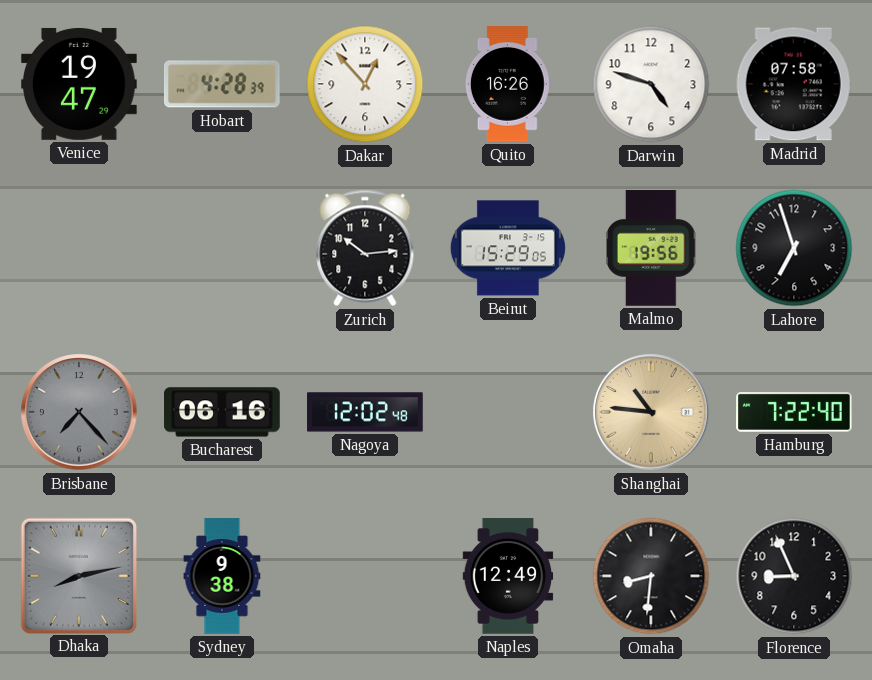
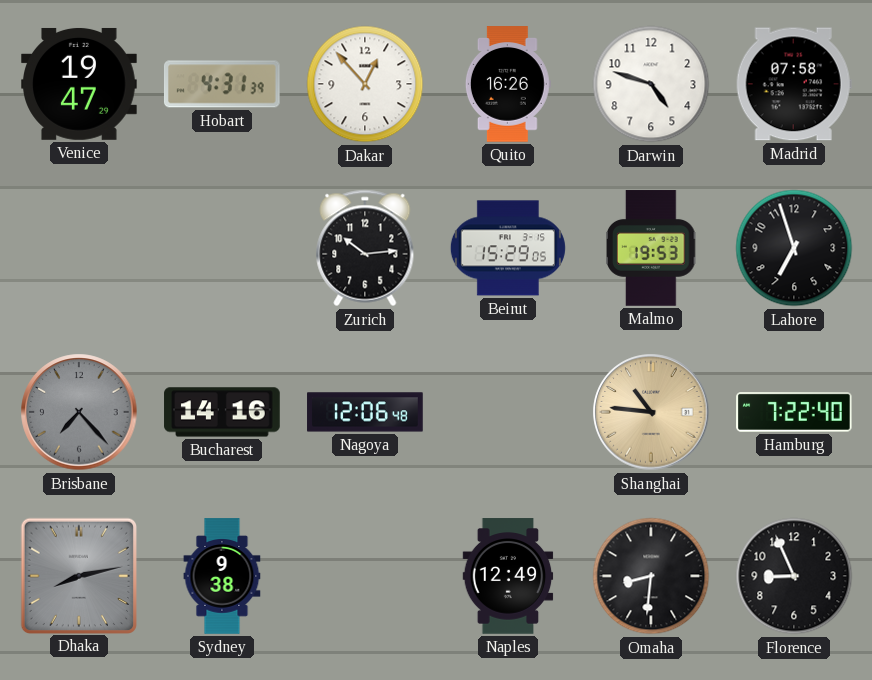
Hobart: 4:28 -> 4:31 (222, 84)
Malmo: 19:56 -> 19:53 (652, 248)
Bucharest: 06:16 -> 14:16 (222, 412)
Nagoya: 12:02 -> 12:06 (365, 412)
